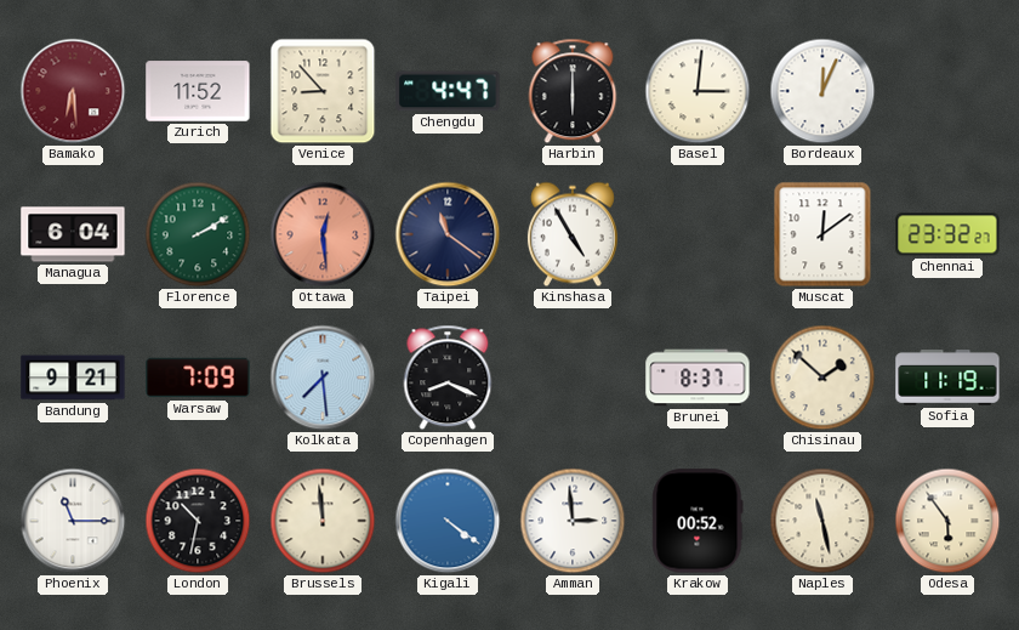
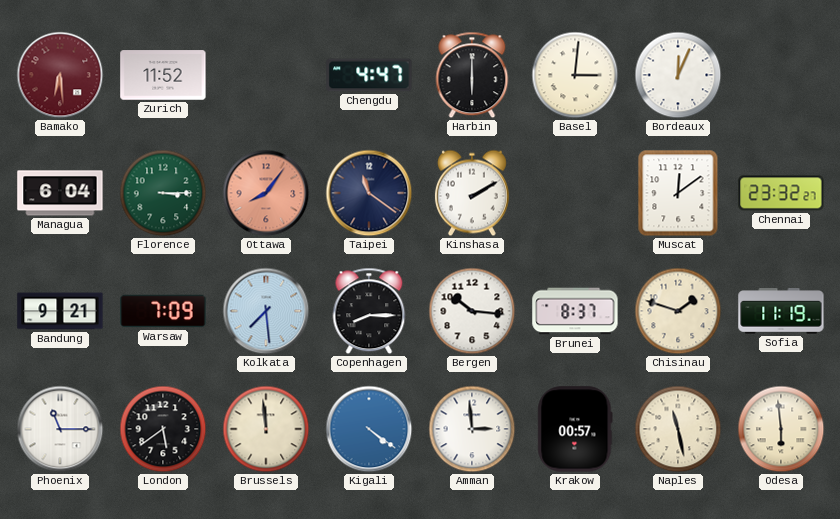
Venice: 8:53 -> none (323, 91)
Florence: 2:10 -> 3:15 (163, 193)
Ottawa: 12:29 -> 8:06 (266, 193)
Kinshasa: 4:55 -> 2:10 (472, 193)
Copenhagen: 8:19 -> 8:15 (369, 311)
Bergen: none -> 10:16 (472, 311)
Chisinau: 1:52 -> 1:48 (678, 311)
London: 10:32 -> 5:39 (163, 429)
Krakow: 00:52 -> 00:57 (575, 429)
Odesa: 5:54 -> 5:59 (781, 429)
